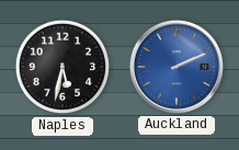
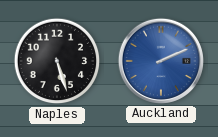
Naples: 5:32 -> 5:27 (57, 61)
